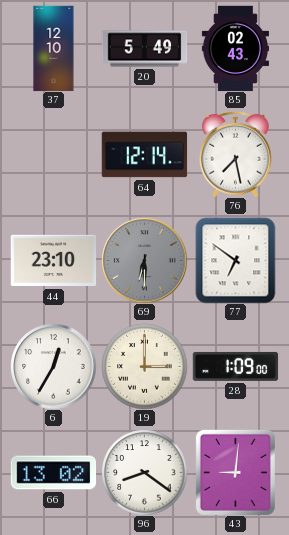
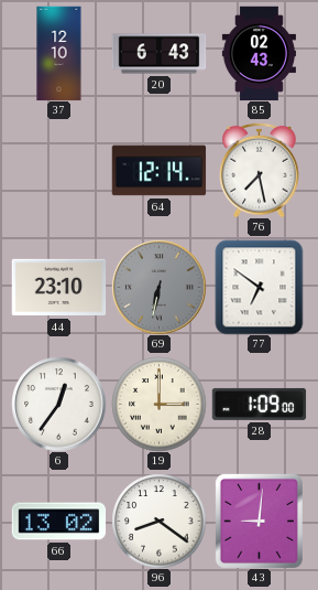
20: 5:49 -> 6:43 (158, 54)
69: 6:30 -> 6:32 (158, 287)
6: 12:35 -> 12:36 (58, 404)
